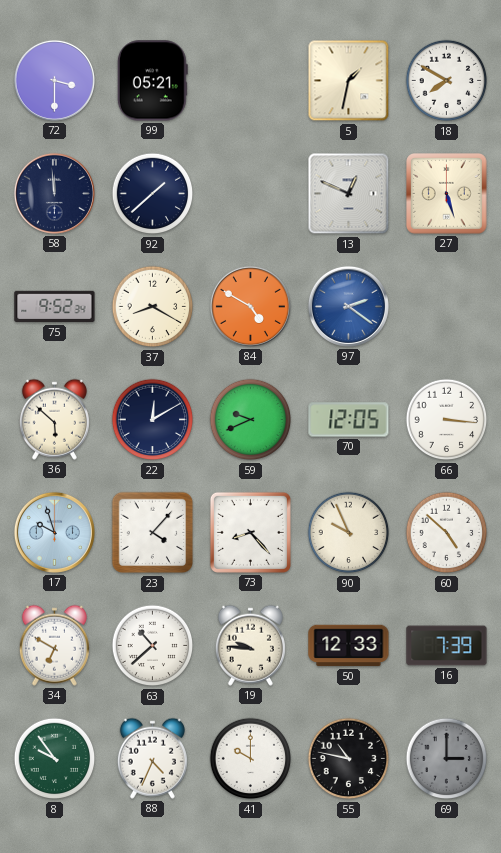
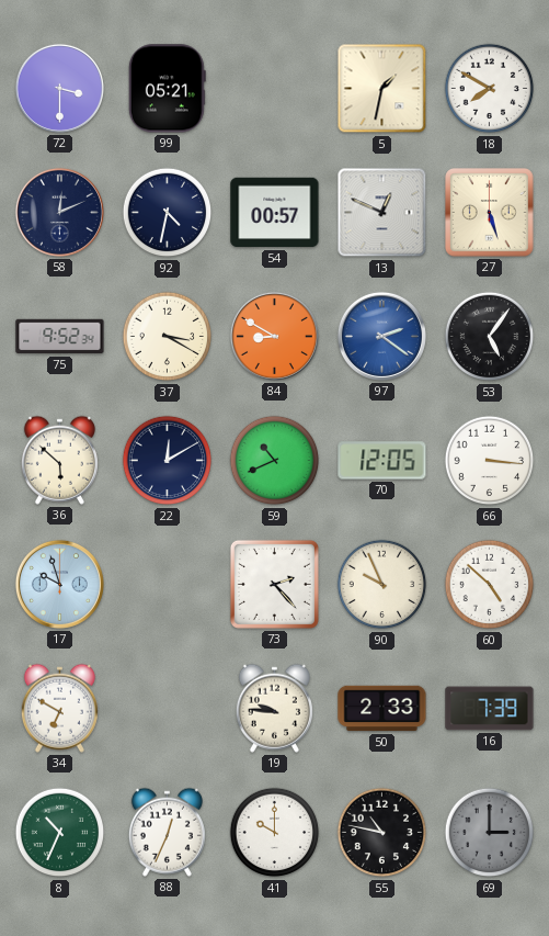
58: 11:59 -> 12:11 (59, 212)
92: 1:38 -> 4:32 (168, 213)
54: none -> 00:57 (275, 213)
37: 8:20 -> 3:20 (168, 337)
84: 4:50 -> 8:50 (274, 336)
53: none -> 5:06 (490, 337)
59: 9:41 -> 10:41 (275, 461)
23: 4:07 -> none (153, 533)
73: 8:23 -> 2:23 (274, 584)
63: 10:38 -> none (153, 646)
50: 12:33 -> 2:33 (382, 709)
8: 9:54 -> 10:34 (60, 833)
88: 4:34 -> 12:34 (167, 832)
